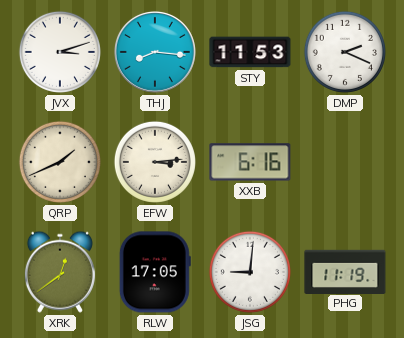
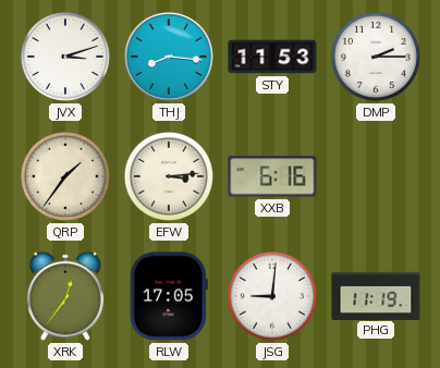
DMP: 2:19 -> 2:15 (376, 57)
QRP: 1:41 -> 1:36 (65, 176)
XRK: 12:39 -> 12:36 (65, 296)
